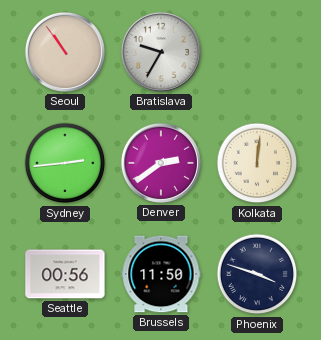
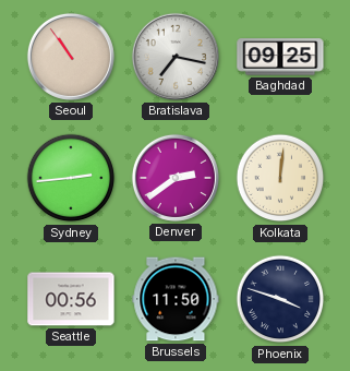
Bratislava: 9:35 -> 7:17 (176, 57)
Baghdad: none -> 09:25 (280, 57)
